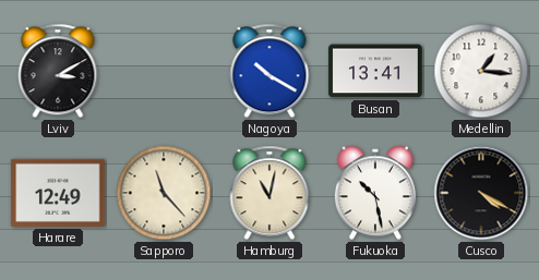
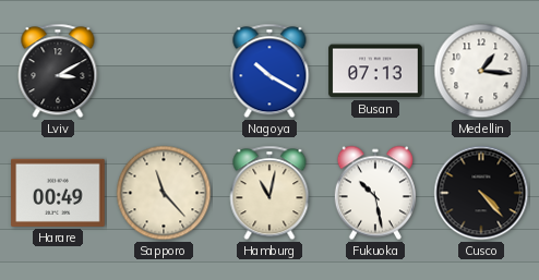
Busan: 13:41 -> 07:13 (375, 71)
Harare: 12:49 -> 00:49 (58, 193)
Cusco: 4:20 -> 4:23 (481, 193)
